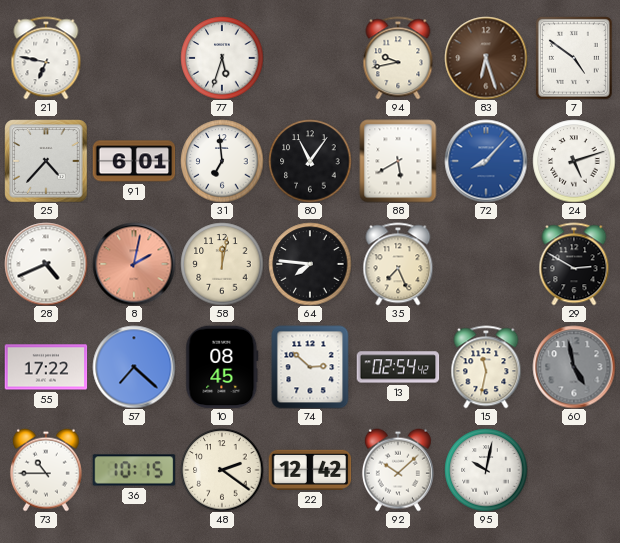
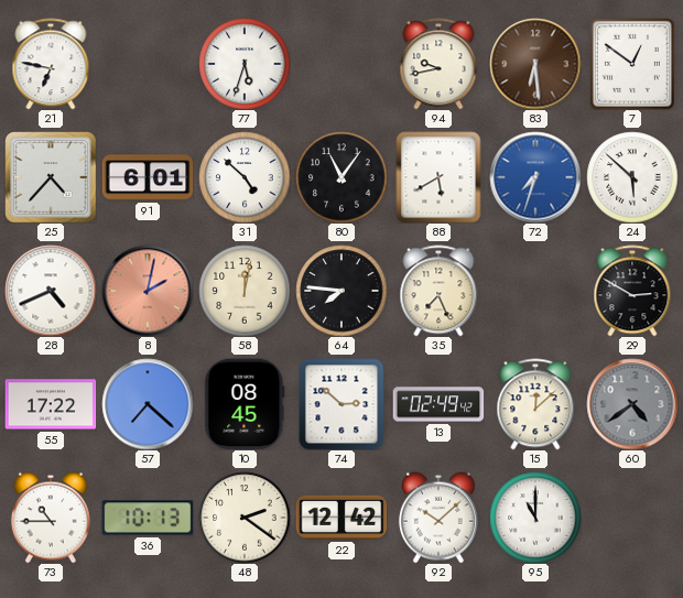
83: 6:27 -> 6:29 (535, 64)
7: 4:51 -> 12:51 (632, 64)
31: 6:59 -> 4:52 (245, 177)
72: 8:07 -> 7:33 (535, 177)
24: 5:12 -> 5:52 (632, 177)
13: 02:54 -> 02:49 (438, 404)
15: 11:32 -> 12:08 (535, 404)
60: 4:58 -> 4:39 (632, 404)
36: 10:15 -> 10:13 (148, 518)
95: 10:02 -> 11:00 (535, 518)
